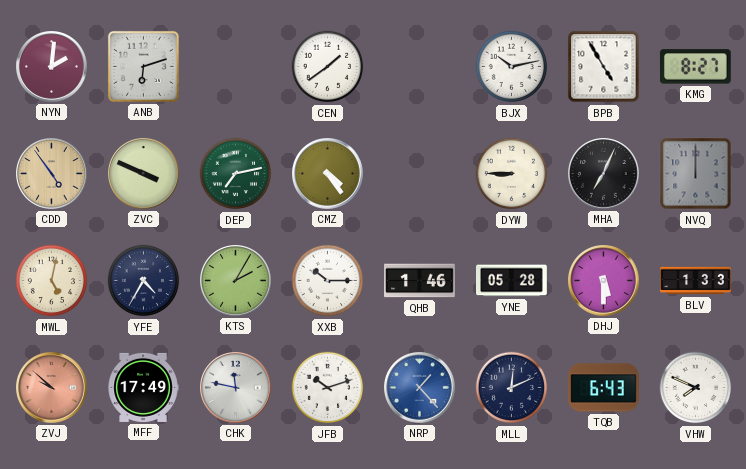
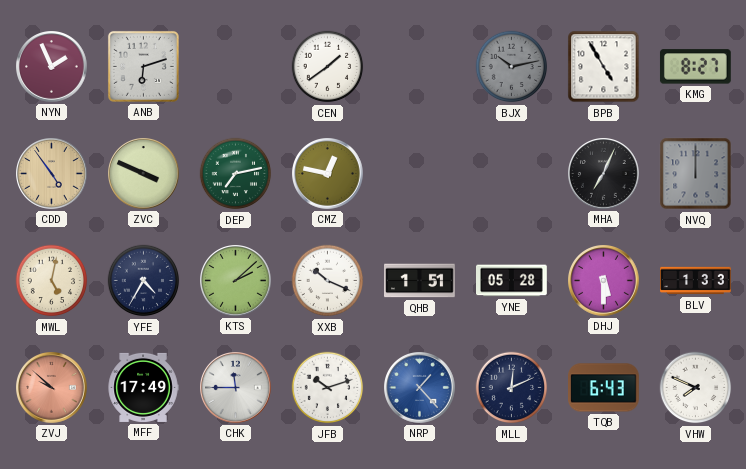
NYN: 2:01 -> 1:56 (52, 67)
BJX dial: white -> grey (512, 67)
CMZ: 4:24 -> 12:47 (328, 174)
DYW: 8:45 -> none (512, 174)
KTS: 2:05 -> 2:08 (236, 281)
XXB: 10:15 -> 10:19 (328, 281)
QHB: 1:46 -> 1:51 (420, 281)
CHK: 11:47 -> 11:45 (236, 388)
